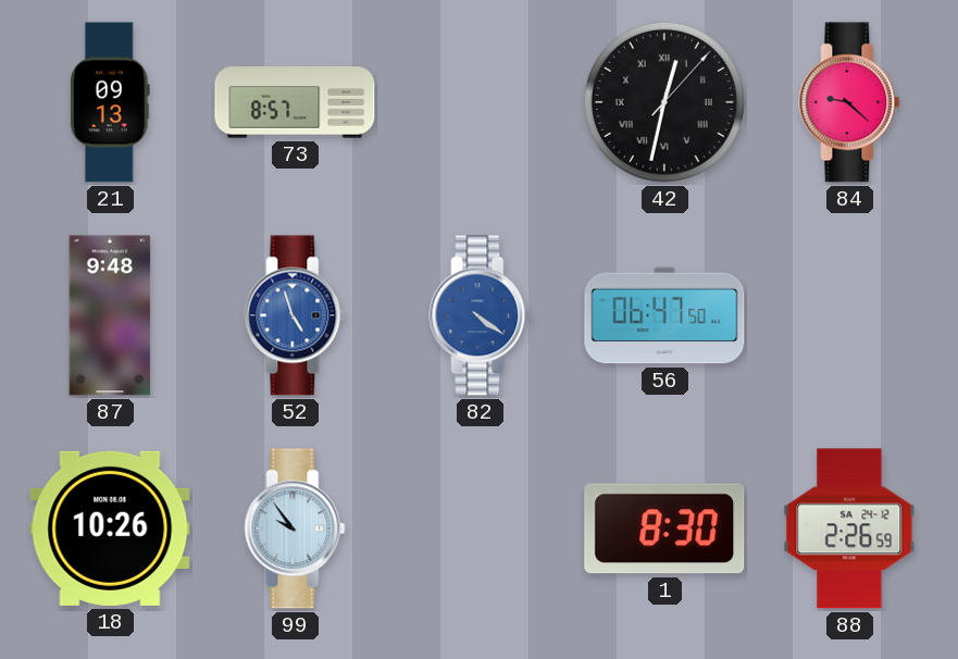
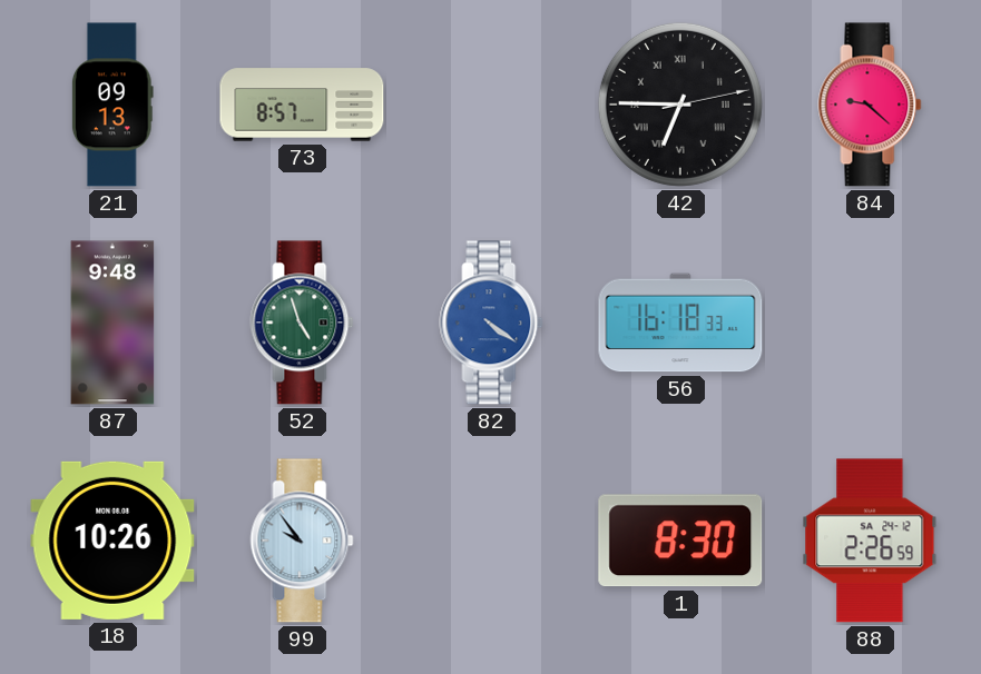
42: 12:32 -> 6:45 (680, 105)
52 dial: blue -> green (302, 323)
56: 06:47 -> 16:18 (680, 323)
